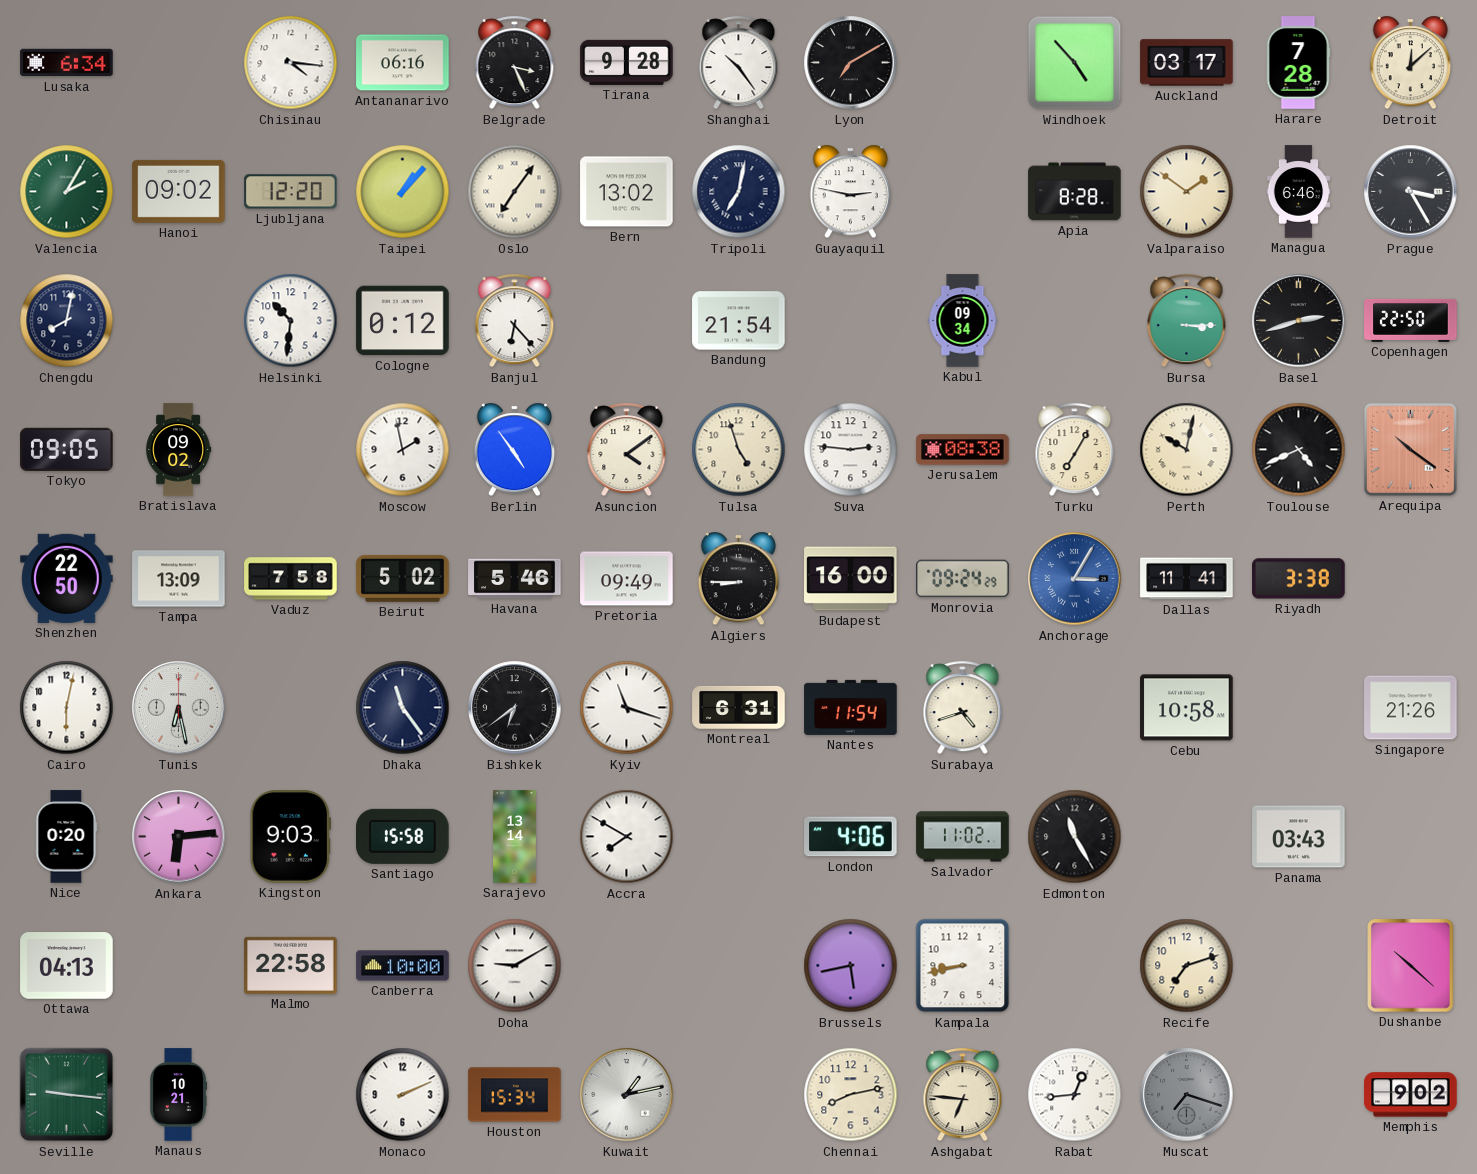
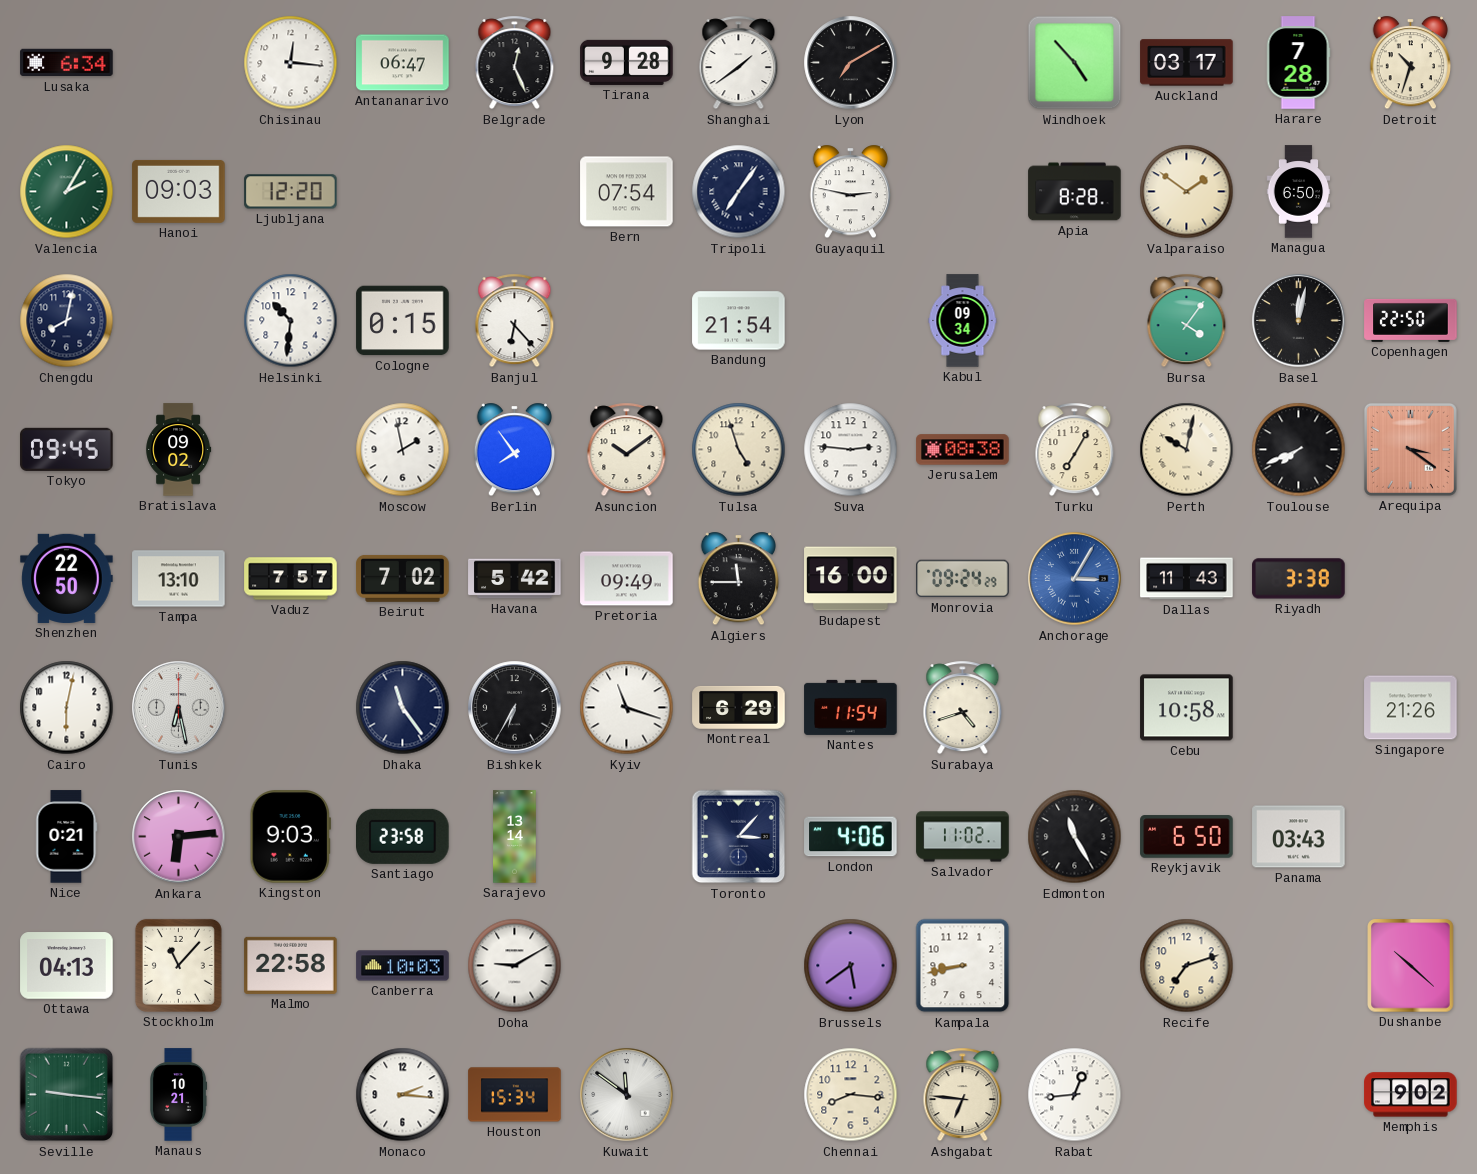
Chisinau: 4:16 -> 12:16 (291, 63)
Antananarivo: 06:16 -> 06:47 (403, 63)
Belgrade: 3:26 -> 12:26 (515, 63)
Shanghai: 10:24 -> 1:39 (739, 63)
Detroit: 12:08 -> 10:33 (1410, 63)
Hanoi: 09:02 -> 09:03 (179, 191)
Taipei: 1:07 -> none (403, 192)
Oslo: 7:06 -> none (515, 192)
Bern: 13:02 -> 07:54 (627, 192)
Tripoli: 7:02 -> 7:06 (739, 192)
Managua: 6:46 -> 6:50 (1299, 192)
Prague: 3:25 -> none (1411, 192)
Cologne: 0:12 -> 0:15 (403, 321)
Bursa: 3:15 -> 4:06 (1187, 321)
Basel: 2:42 -> 12:02 (1299, 321)
Tokyo: 09:05 -> 09:45 (67, 449)
Berlin: 4:54 -> 7:54 (514, 450)
Asuncion: 4:09 -> 10:09 (627, 450)
Toulouse: 4:41 -> 7:41 (1299, 450)
Arequipa: 10:21 -> 3:21 (1410, 449)
Tampa: 13:09 -> 13:10 (179, 579)
Vaduz: 7:58 -> 7:57 (291, 579)
Beirut: 5:02 -> 7:02 (403, 579)
Havana: 5:46 -> 5:42 (515, 579)
Algiers: 8:45 -> 11:45 (738, 579)
Dallas: 11:41 -> 11:43 (1187, 579)
Bishkek: 6:39 -> 6:35 (515, 708)
Montreal: 6:31 -> 6:29 (739, 707)
Nice: 0:20 -> 0:21 (67, 837)
Santiago: 15:58 -> 23:58 (403, 836)
Accra: 7:50 -> none (627, 837)
Toronto: none -> 3:07 (739, 837)
Reykjavik: none -> 6:50 (1187, 837)
Stockholm: none -> 11:07 (178, 965)
Canberra: 10:00 -> 10:03 (403, 966)
Brussels: 5:43 -> 5:39 (851, 966)
Monaco: 2:11 -> 2:16 (403, 1095)
Kuwait: 1:13 -> 11:51 (627, 1095)
Chennai: 8:13 -> 8:16 (851, 1095)
Muscat: 7:18 -> none (1187, 1095)
